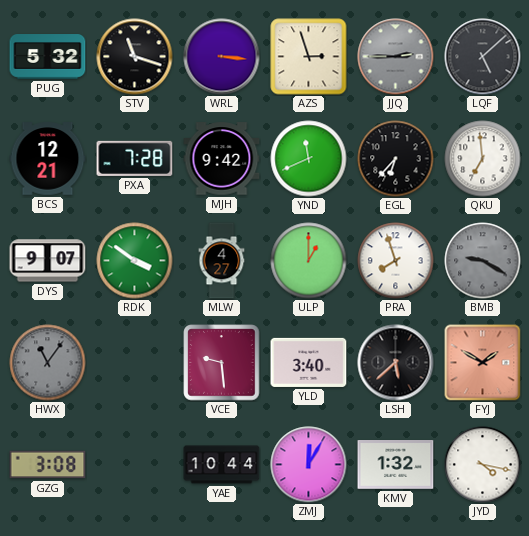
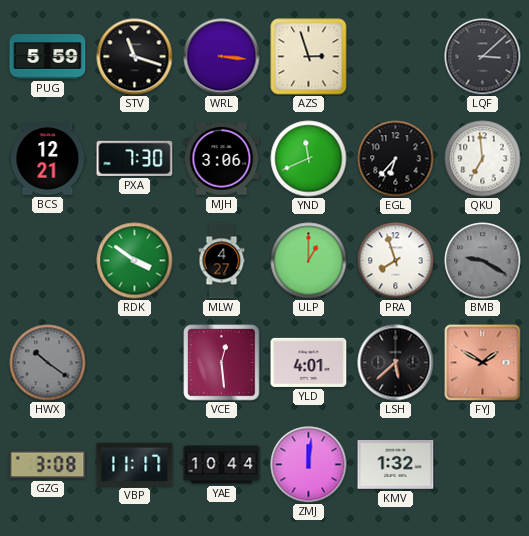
PUG: 5:32 -> 5:59 (48, 57)
JJQ: 2:45 -> none (396, 57)
LQF: 5:08 -> 3:08 (483, 57)
PXA: 7:28 -> 7:30 (135, 158)
MJH: 9:42 -> 3:06 (222, 159)
DYS: 9:07 -> none (48, 261)
HWX: 11:06 -> 10:21 (48, 363)
VCE: 9:29 -> 12:29 (222, 363)
YLD: 3:40 -> 4:01 (309, 362)
VBP: none -> 11:17 (135, 464)
ZMJ: 12:05 -> 12:01 (309, 465)
JYD: 4:17 -> none (483, 465)
